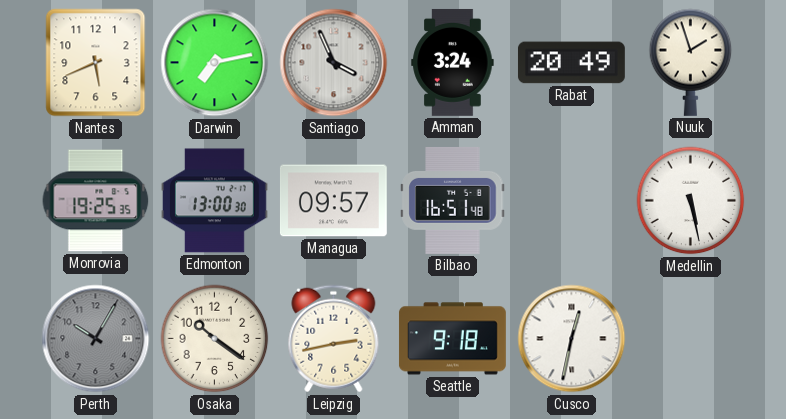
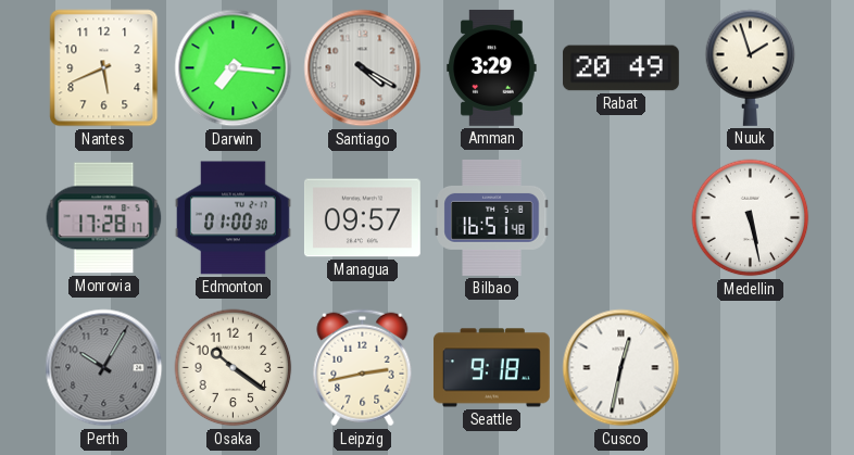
Darwin: 7:13 -> 7:16 (234, 68)
Santiago: 3:56 -> 4:20 (363, 68)
Amman: 3:24 -> 3:29 (492, 67)
Monrovia: 19:25 -> 17:28 (104, 218)
Edmonton: 13:00 -> 01:00 (233, 218)
